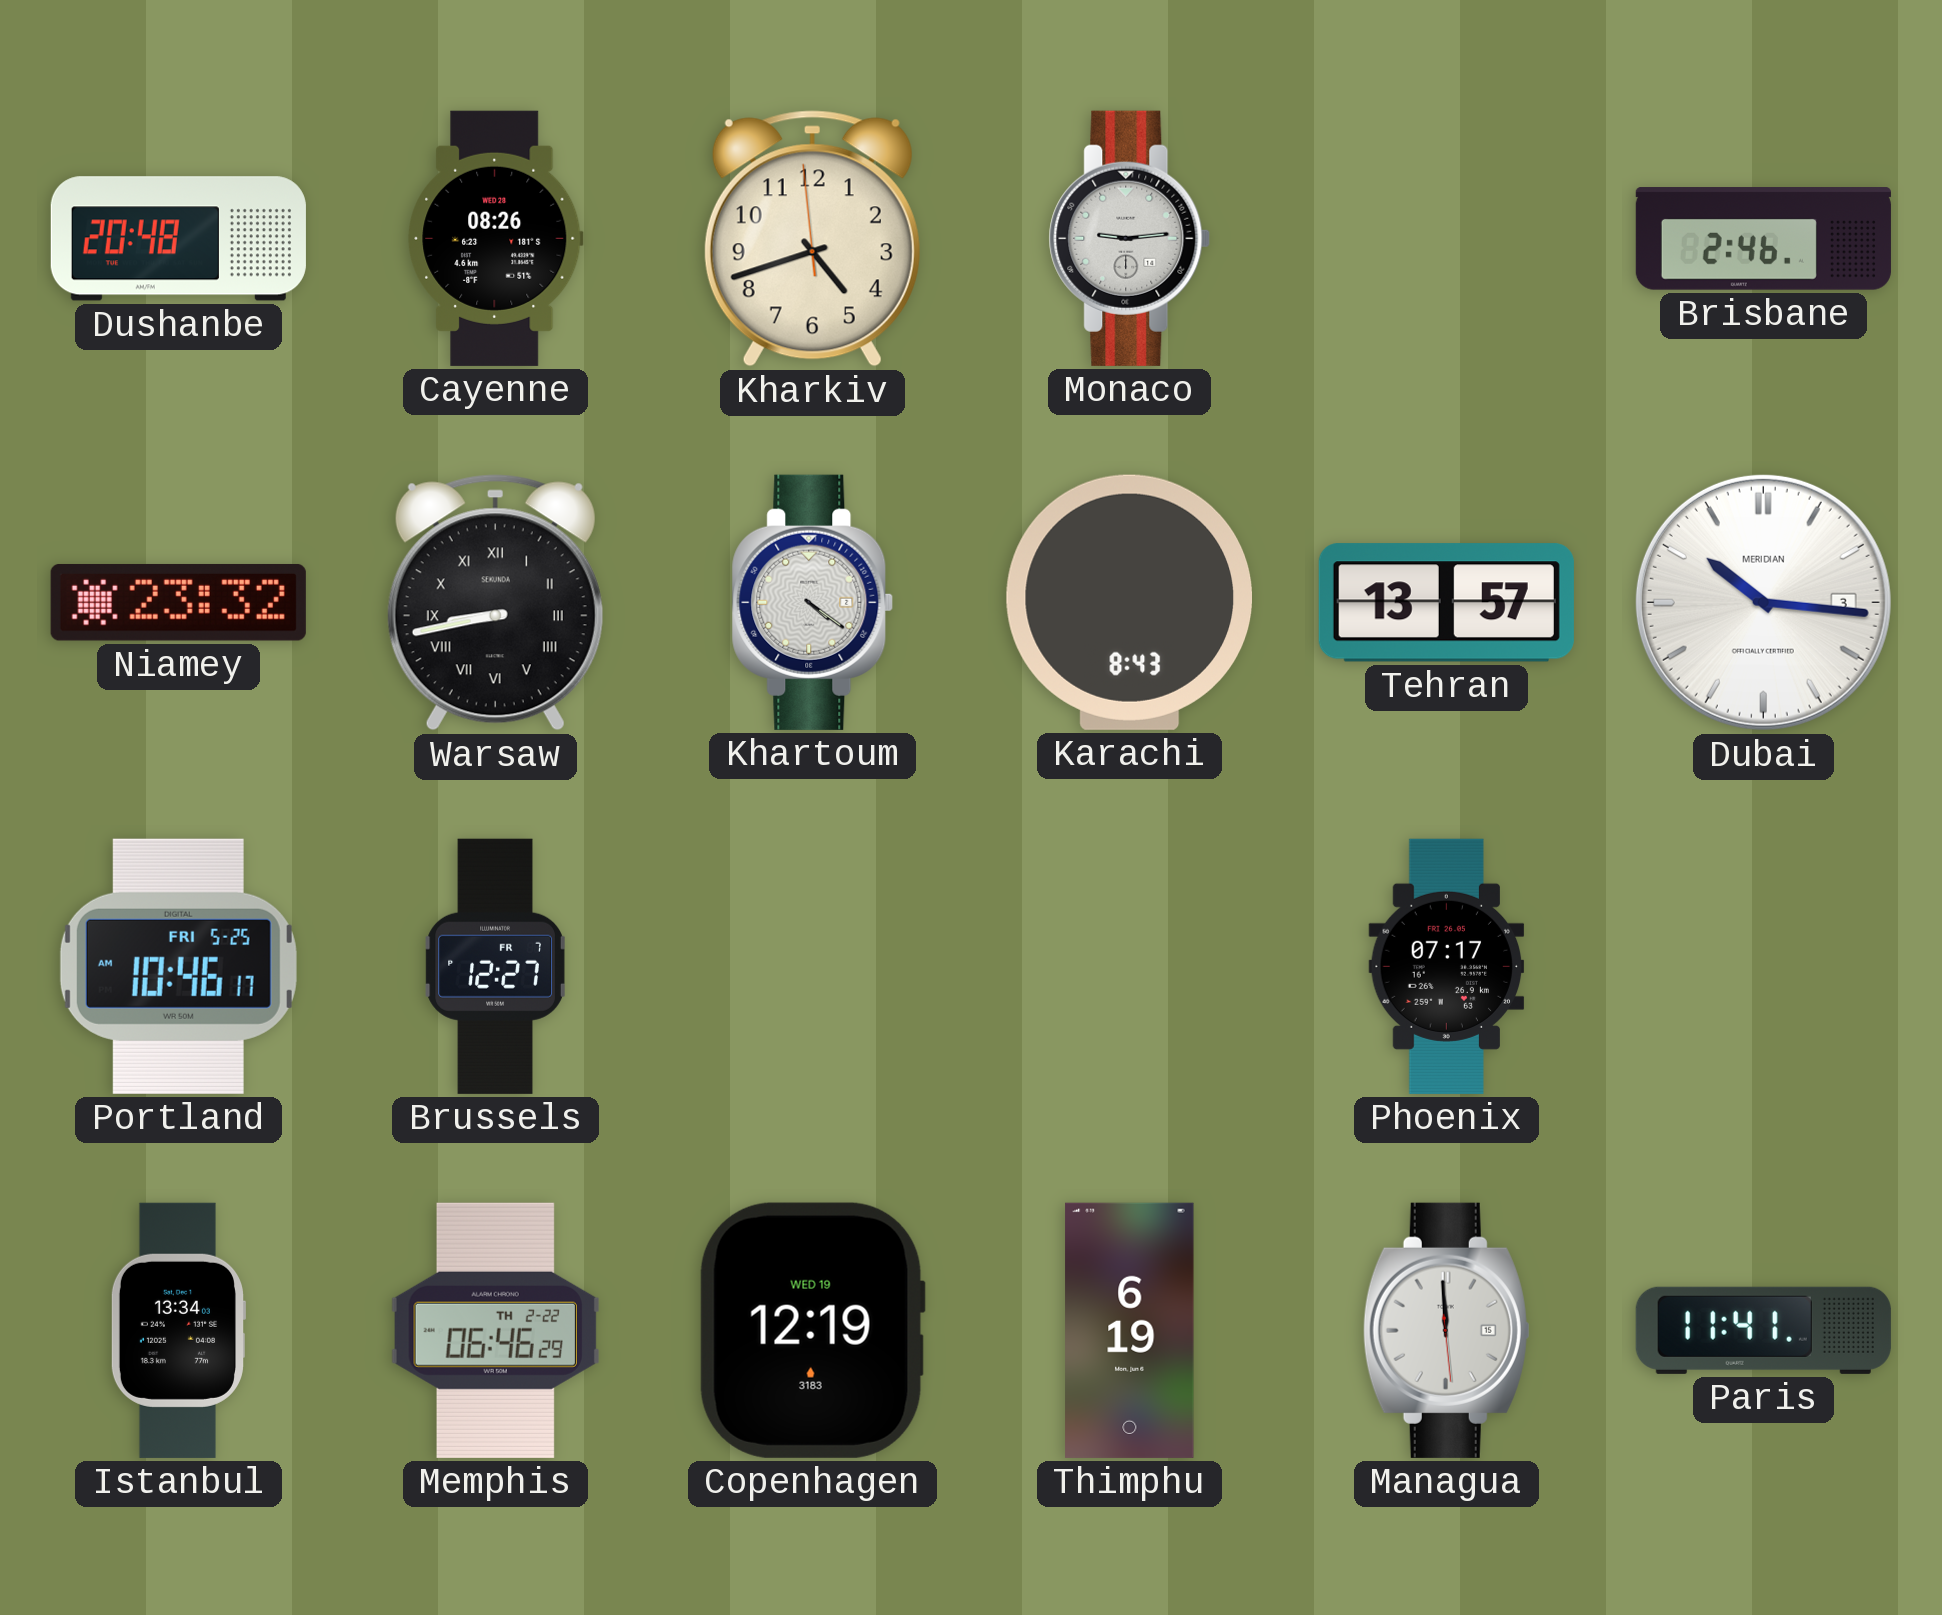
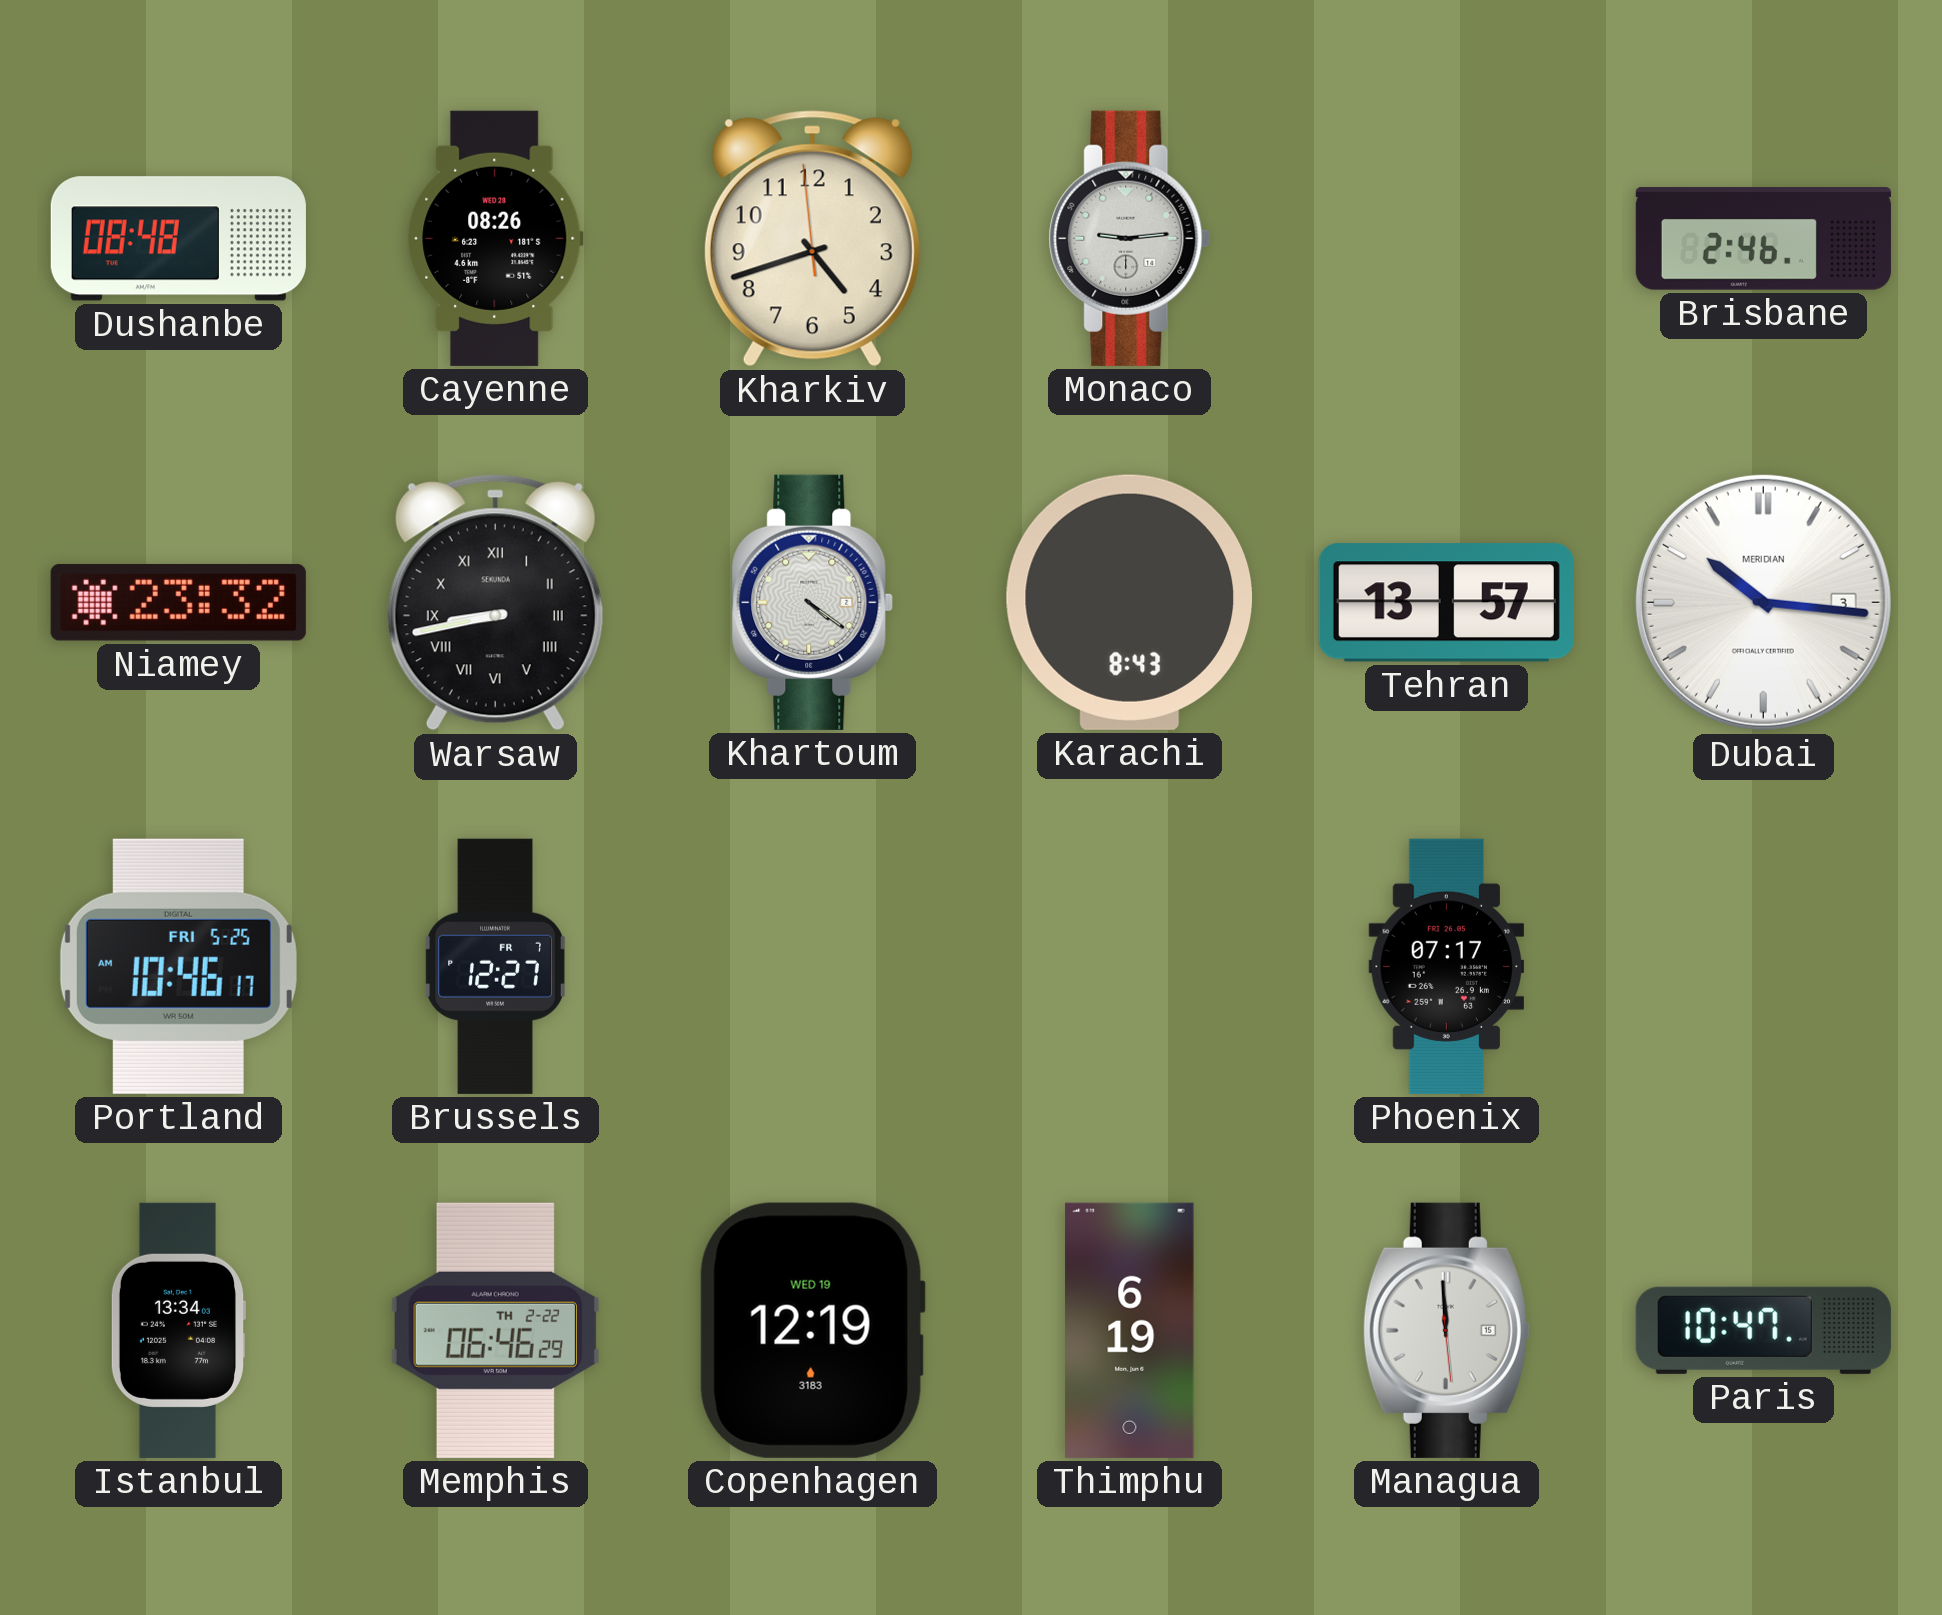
Dushanbe: 20:48 -> 08:48 (178, 239)
Paris: 11:41 -> 10:47 (1763, 1330)
